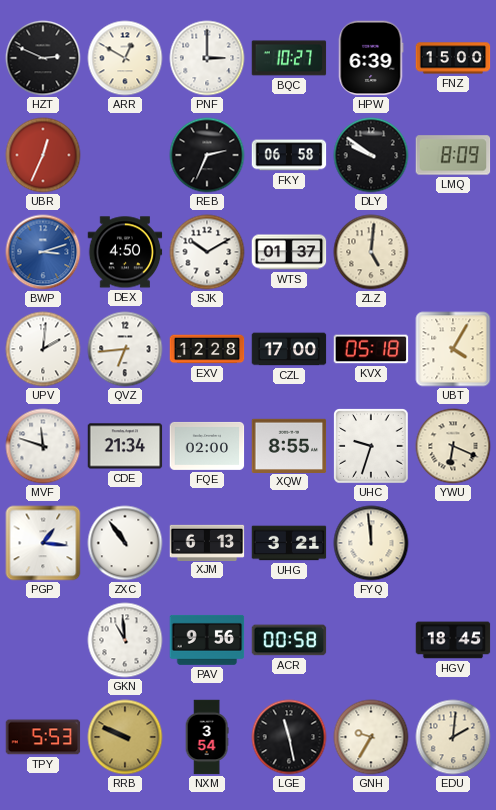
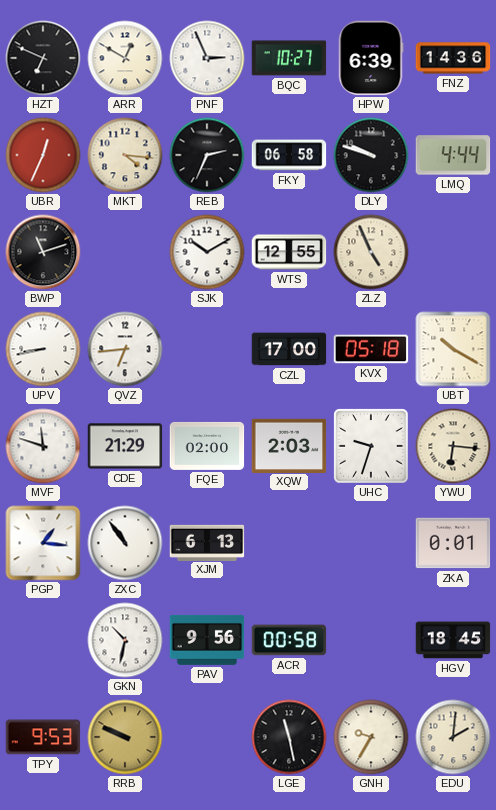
HZT: 2:49 -> 6:49 (43, 58)
PNF: 3:00 -> 2:56 (207, 58)
FNZ: 15:00 -> 14:36 (453, 58)
MKT: none -> 4:16 (125, 155)
DLY: 9:51 -> 9:48 (371, 155)
LMQ: 8:09 -> 4:44 (453, 155)
BWP: 3:12 -> 11:12 (43, 252)
BWP dial: blue -> black (43, 252)
DEX: 4:50 -> none (125, 252)
WTS: 01:37 -> 12:55 (289, 252)
ZLZ: 5:01 -> 4:56 (371, 252)
UPV: 2:01 -> 8:43 (43, 349)
EXV: 12:28 -> none (207, 349)
UBT: 4:05 -> 10:20 (453, 349)
CDE: 21:34 -> 21:29 (125, 446)
XQW: 8:55 -> 2:03 (289, 445)
YWU: 6:19 -> 6:16 (453, 446)
UHG: 3:21 -> none (289, 543)
FYQ: 11:59 -> none (371, 543)
ZKA: none -> 0:01 (453, 543)
GKN: 10:59 -> 10:32 (125, 640)
TPY: 5:53 -> 9:53 (43, 737)
NXM: 3:54 -> none (207, 737)
